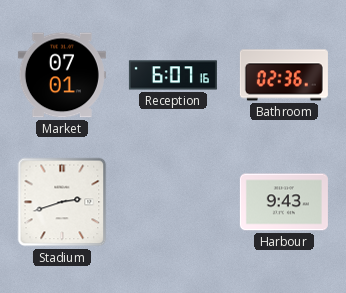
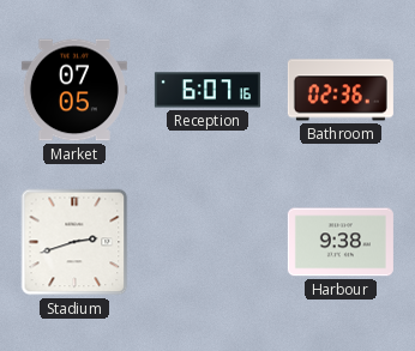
Market: 07:01 -> 07:05 (74, 90)
Harbour: 9:43 -> 9:38 (341, 242)
